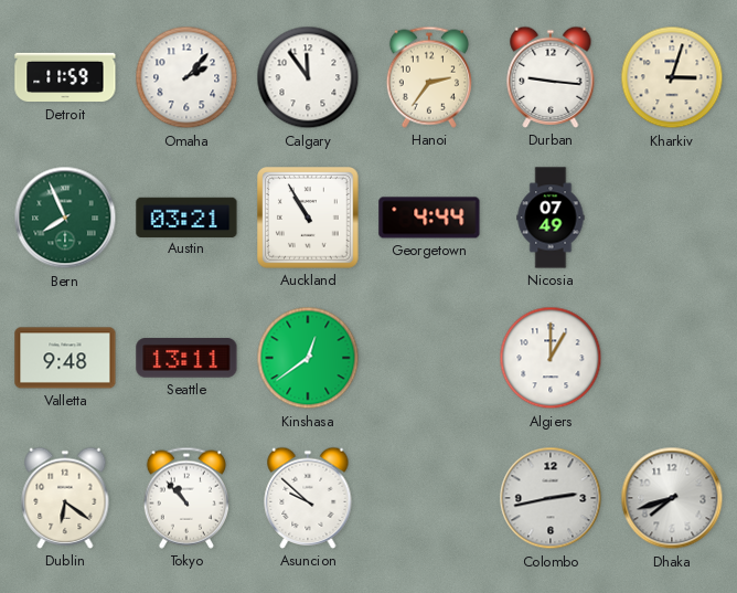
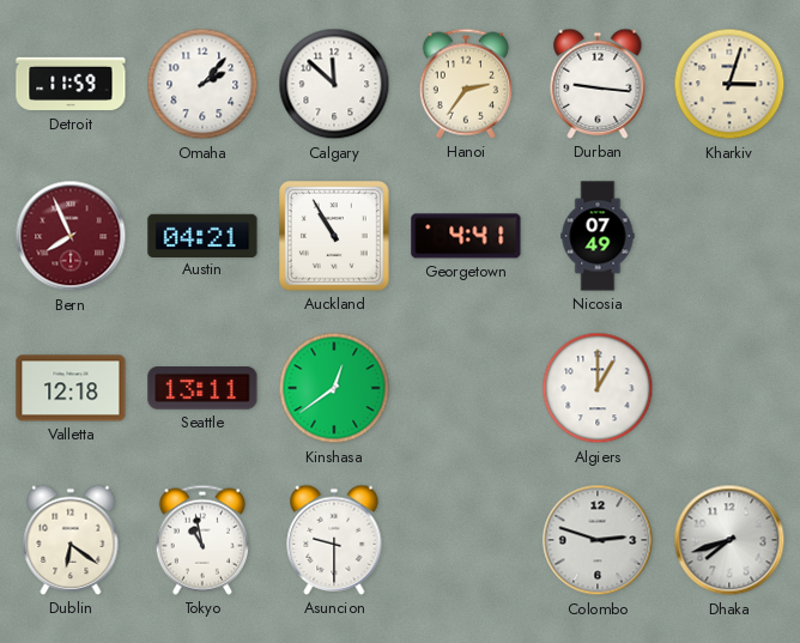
Calgary: 11:54 -> 11:52 (334, 84)
Bern dial: green -> burgundy (71, 236)
Austin: 03:21 -> 04:21 (202, 235)
Georgetown: 4:44 -> 4:41 (466, 236)
Valletta: 9:48 -> 12:18 (71, 388)
Tokyo: 10:53 -> 10:58 (202, 540)
Asuncion: 9:52 -> 9:30 (334, 540)
Colombo: 2:43 -> 2:48 (598, 540)
